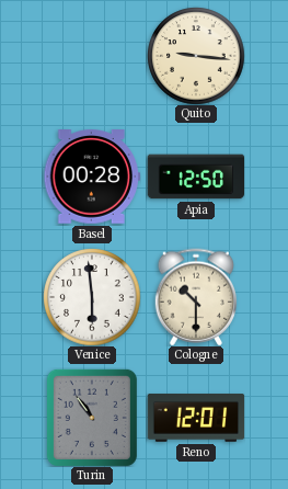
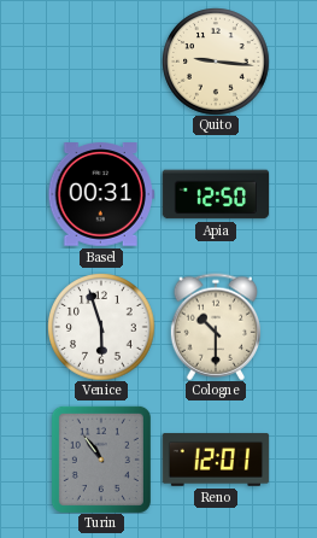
Basel: 00:28 -> 00:31 (100, 194)
Venice: 5:59 -> 5:57 (101, 327)
